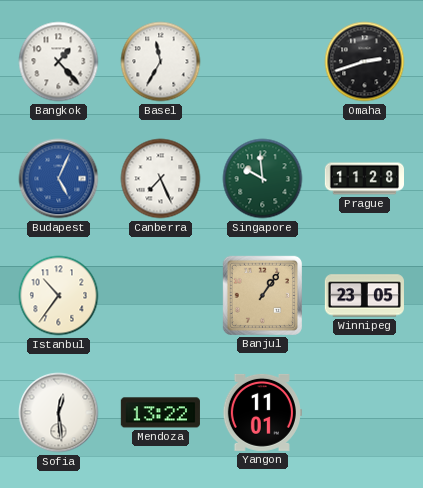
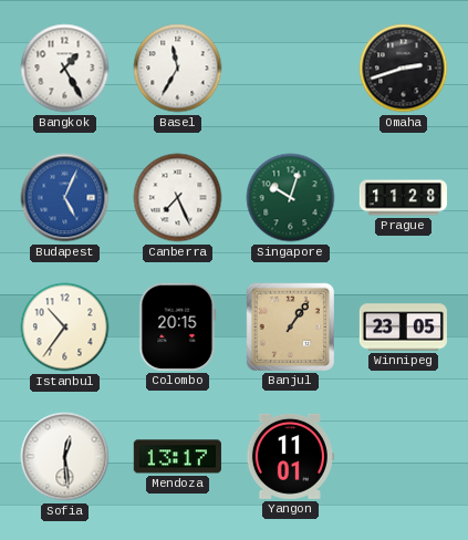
Bangkok: 1:23 -> 1:25 (65, 69)
Singapore: 9:59 -> 10:03 (291, 198)
Colombo: none -> 20:15 (178, 326)
Mendoza: 13:22 -> 13:17 (177, 457)
